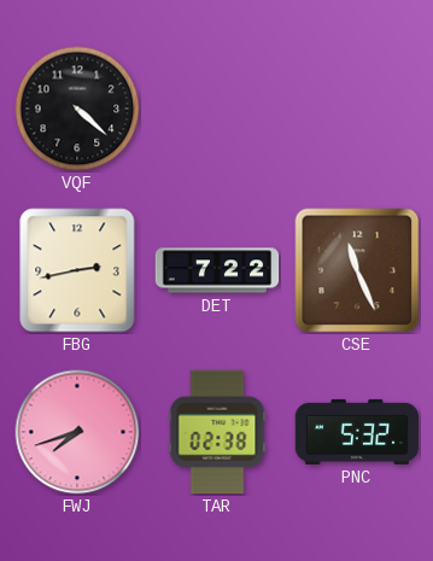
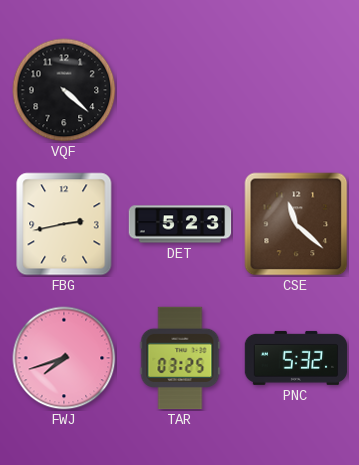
DET: 7:22 -> 5:23 (180, 224)
CSE: 11:26 -> 11:22 (296, 224)
TAR: 02:38 -> 03:25 (180, 358)
